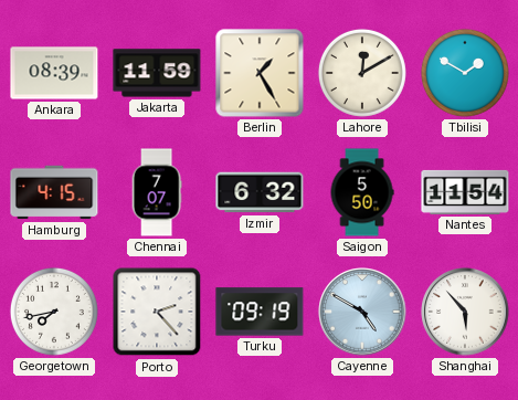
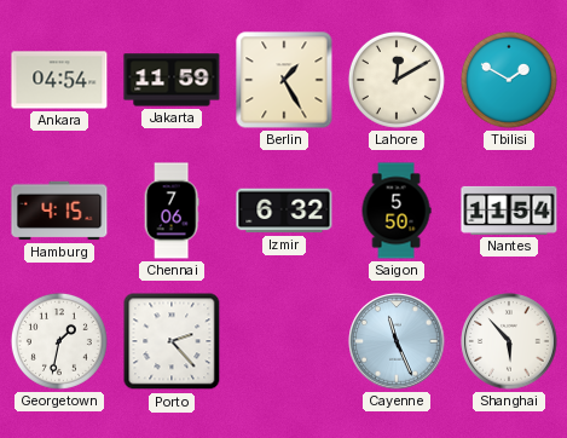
Ankara: 08:39 -> 04:54 (59, 80)
Chennai: 7:07 -> 7:06 (172, 211)
Georgetown: 7:43 -> 1:32 (59, 341)
Turku: 09:19 -> none (260, 312)
Cayenne: 4:50 -> 11:26 (397, 341)
